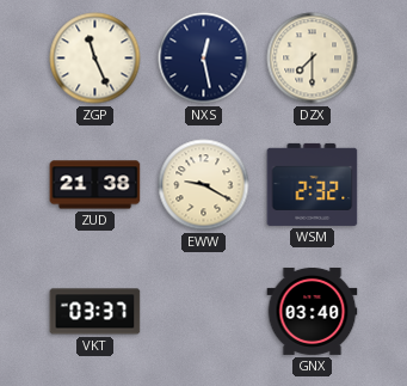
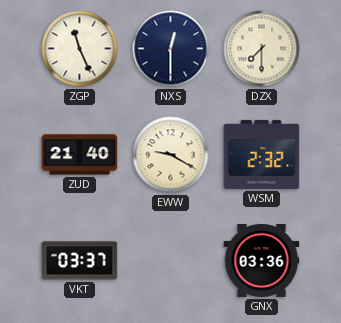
NXS: 12:28 -> 12:30 (171, 49)
ZUD: 21:38 -> 21:40 (80, 155)
GNX: 03:40 -> 03:36 (262, 260)
